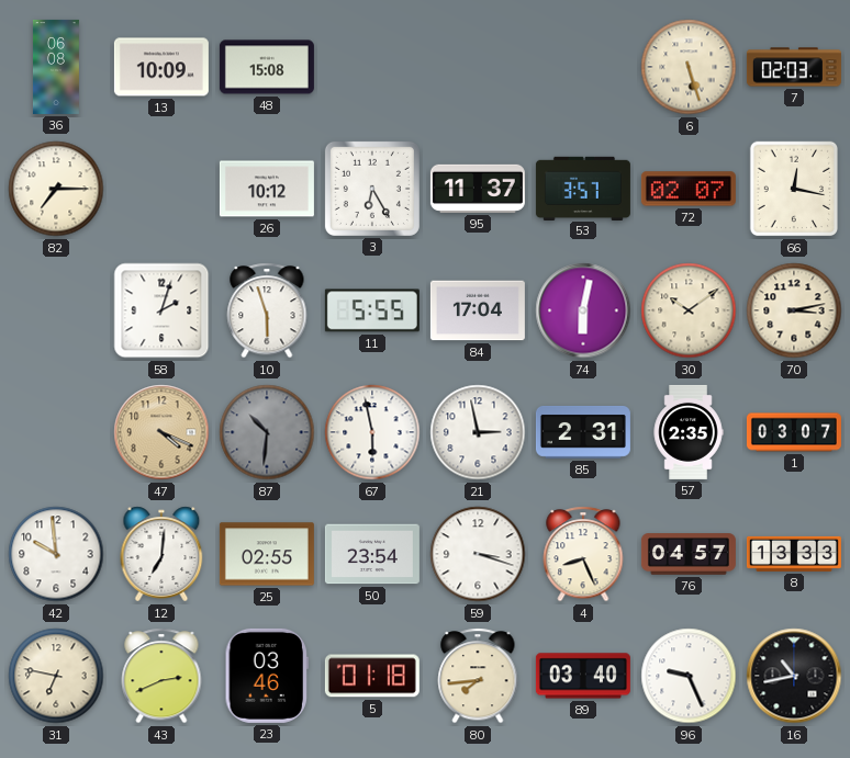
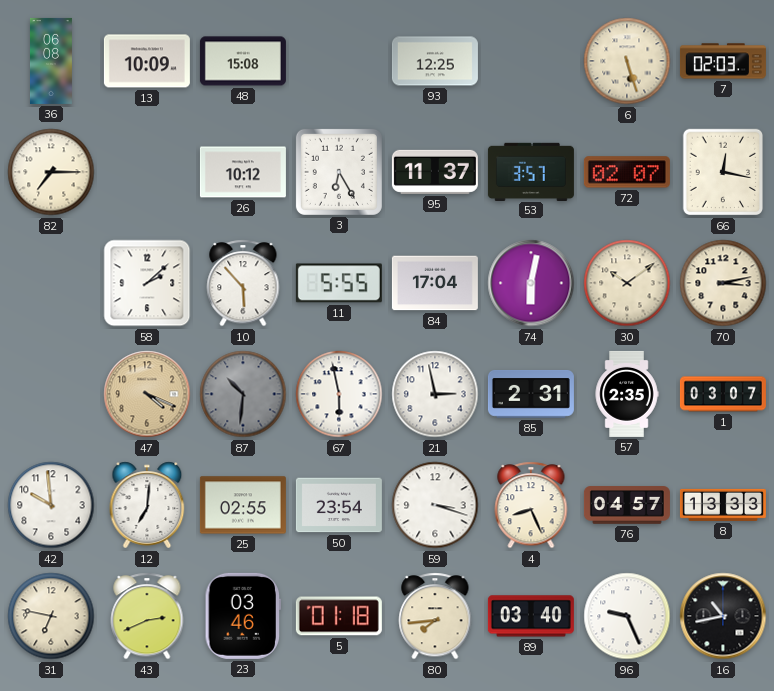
93: none -> 12:25 (435, 61)
58: 2:03 -> 2:08 (147, 283)
10: 5:57 -> 5:53 (243, 283)
